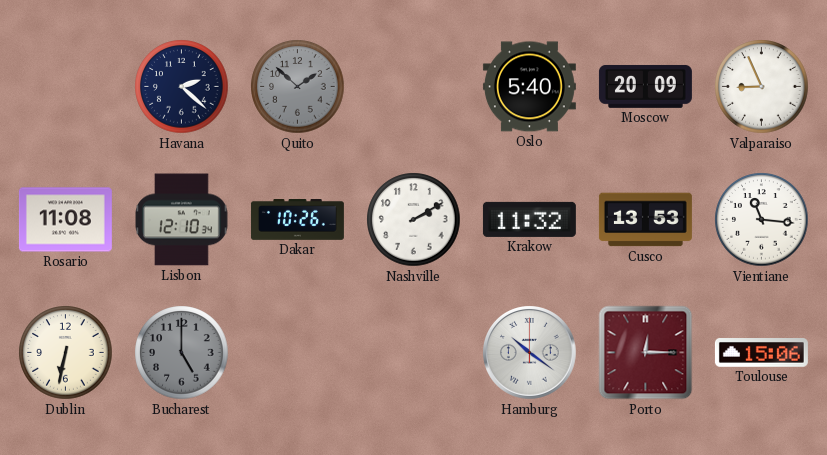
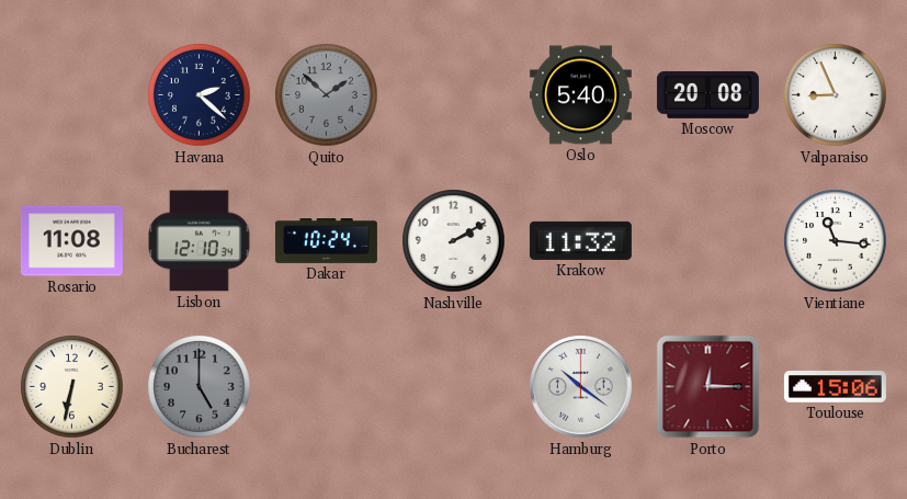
Moscow: 20:09 -> 20:08 (707, 94)
Dakar: 10:26 -> 10:24 (326, 241)
Cusco: 13:53 -> none (645, 220)
